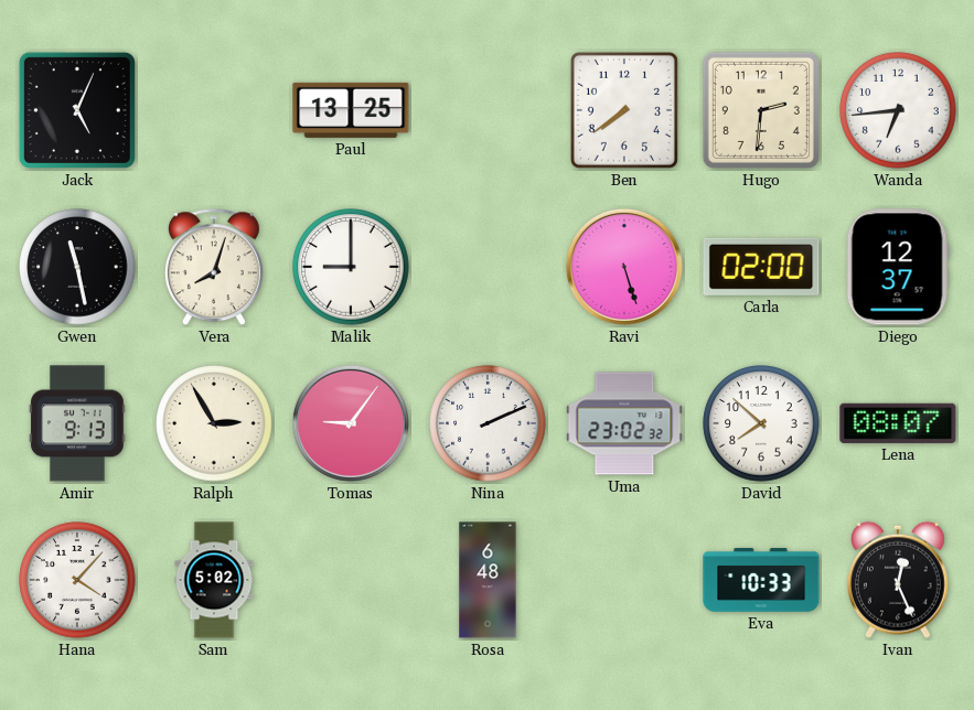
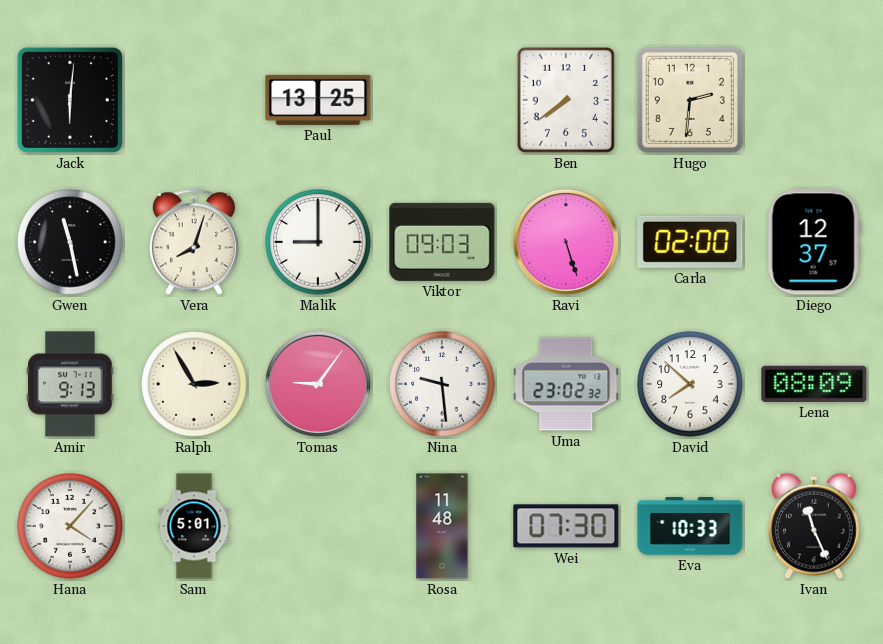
Jack: 5:04 -> 6:01 (70, 100)
Wanda: 6:44 -> none (898, 110)
Viktor: none -> 09:03 (442, 242)
Nina: 2:11 -> 9:29 (442, 384)
Lena: 08:07 -> 08:09 (814, 384)
Sam: 5:02 -> 5:01 (194, 526)
Rosa: 6:48 -> 11:48 (442, 526)
Wei: none -> 07:30 (566, 526)
Ivan: 12:26 -> 11:26 (815, 526)
